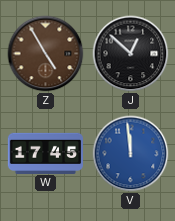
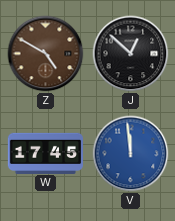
Z: 4:55 -> 4:50 (46, 54)
